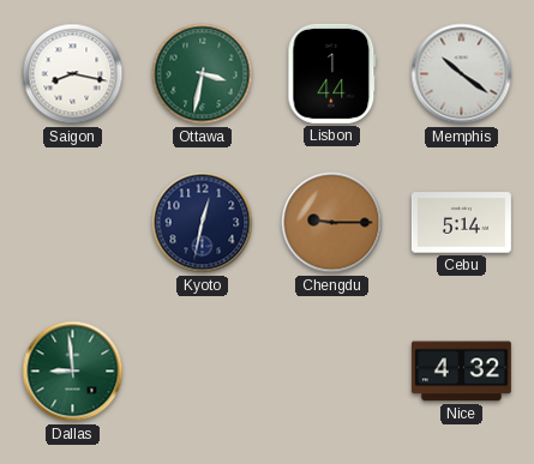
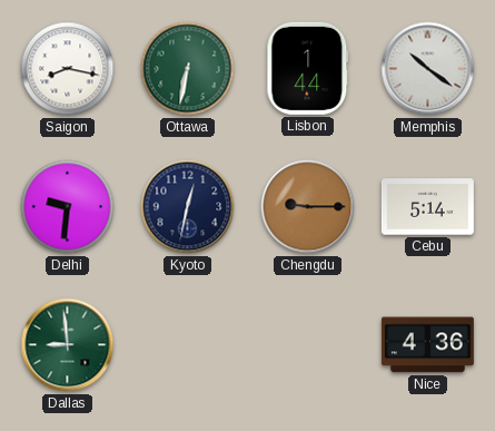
Ottawa: 3:32 -> 6:32 (188, 69)
Delhi: none -> 9:31 (68, 207)
Nice: 4:32 -> 4:36 (427, 345)
